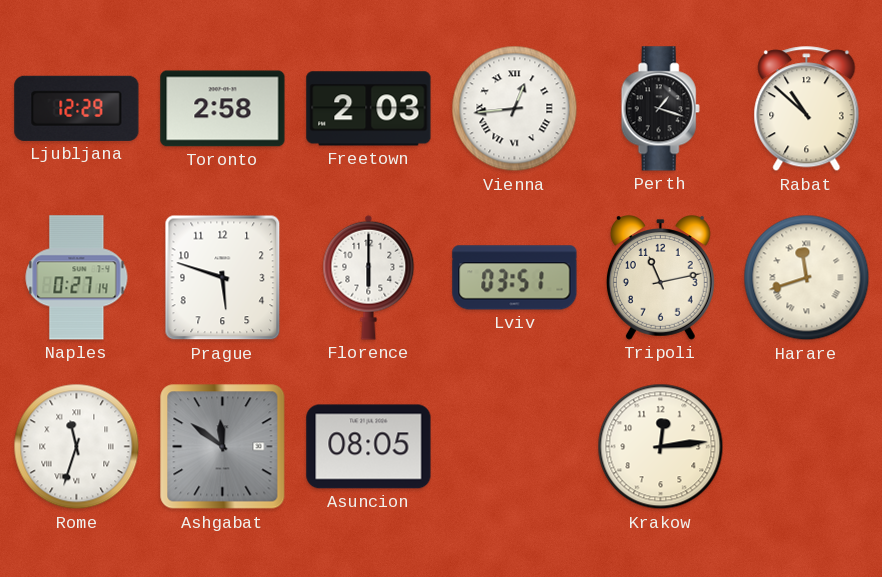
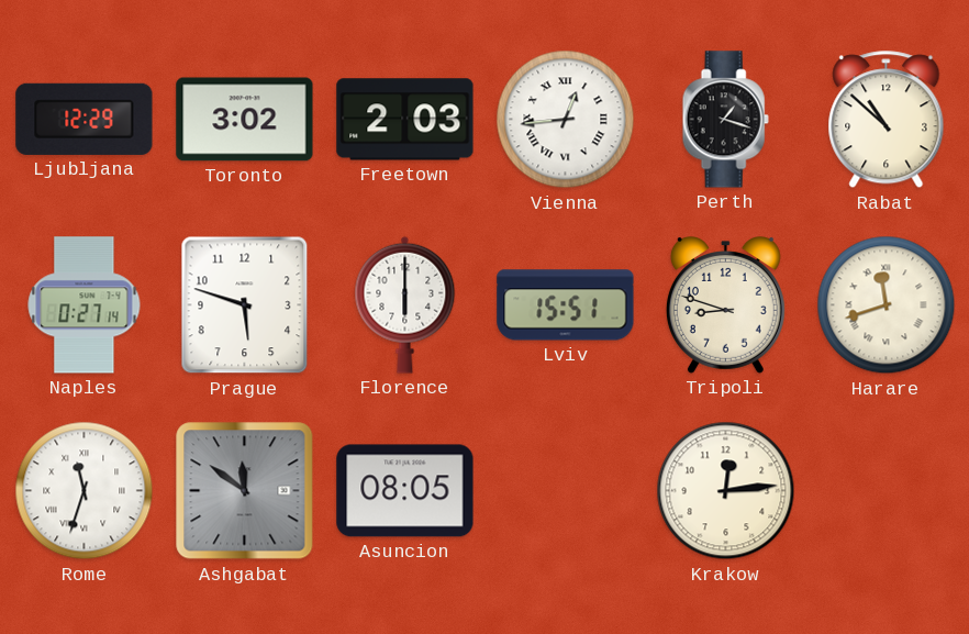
Toronto: 2:58 -> 3:02 (245, 120)
Lviv: 03:51 -> 15:51 (566, 305)
Tripoli: 11:13 -> 8:48 (725, 305)
